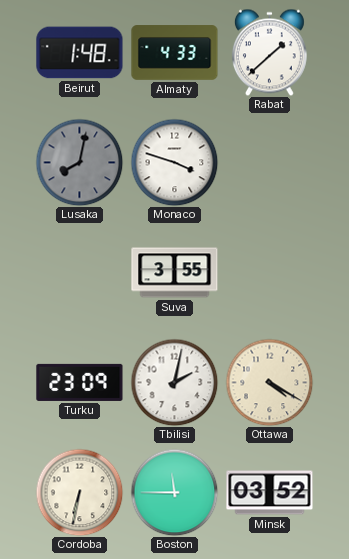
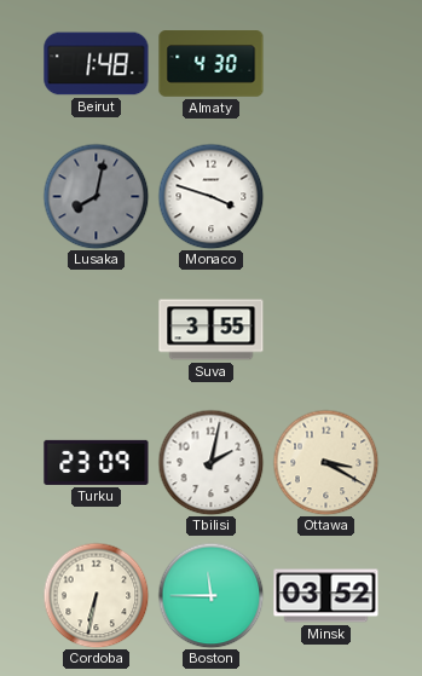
Almaty: 4:33 -> 4:30 (212, 64)
Rabat: 1:38 -> none (269, 52)
Ottawa: 4:20 -> 3:20 (325, 462)
